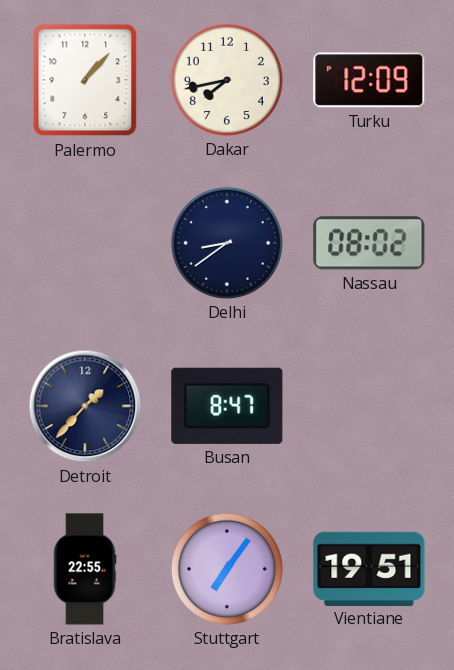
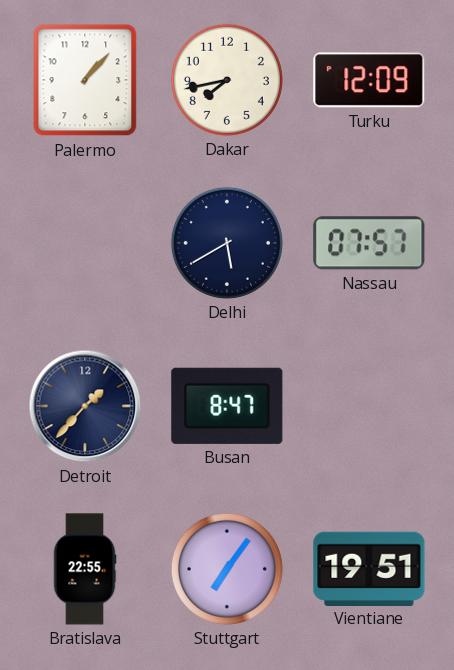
Delhi: 8:39 -> 5:40 (227, 243)
Nassau: 08:02 -> 07:57 (369, 243)
